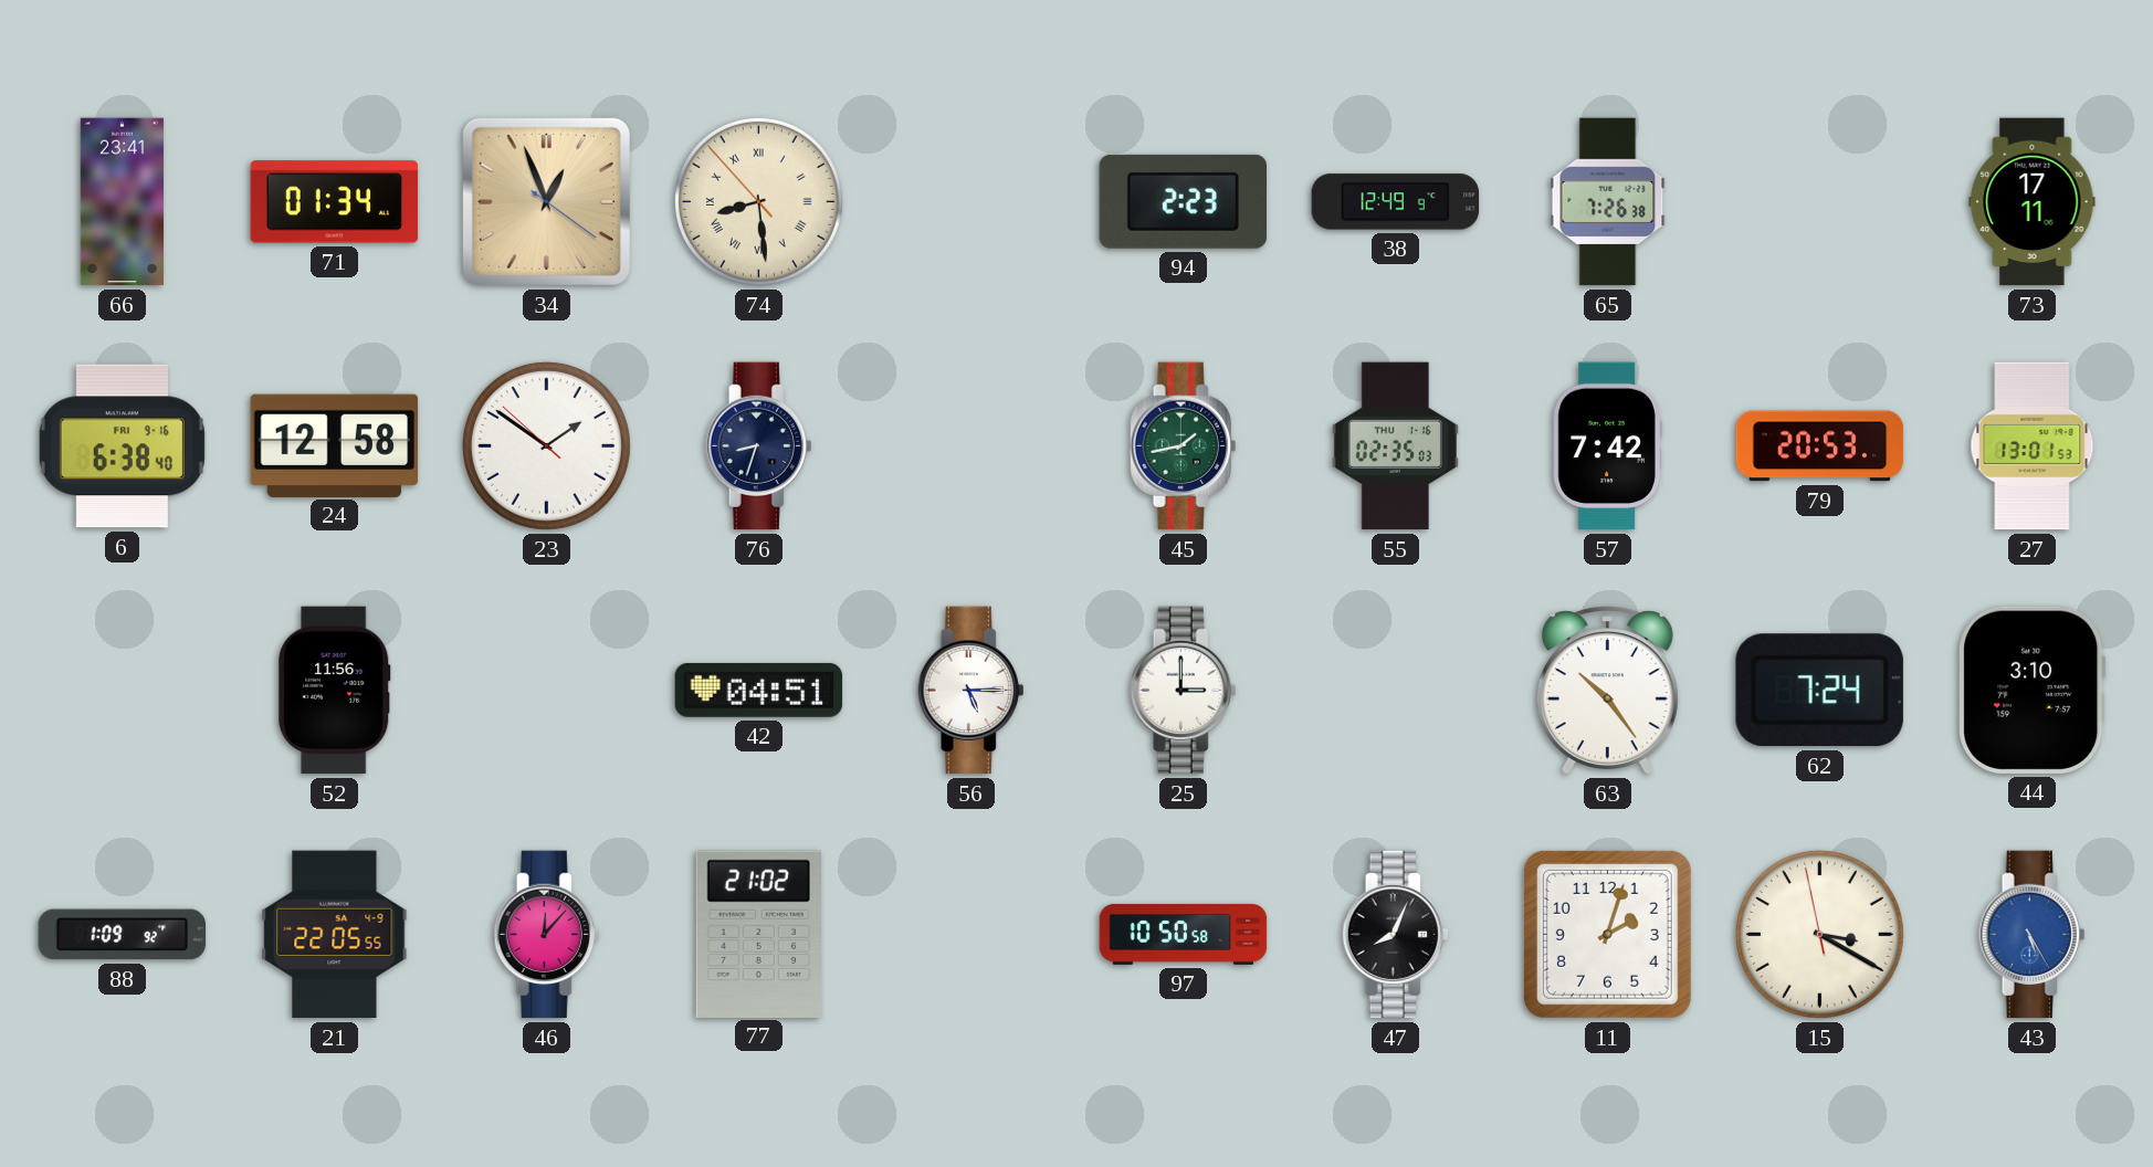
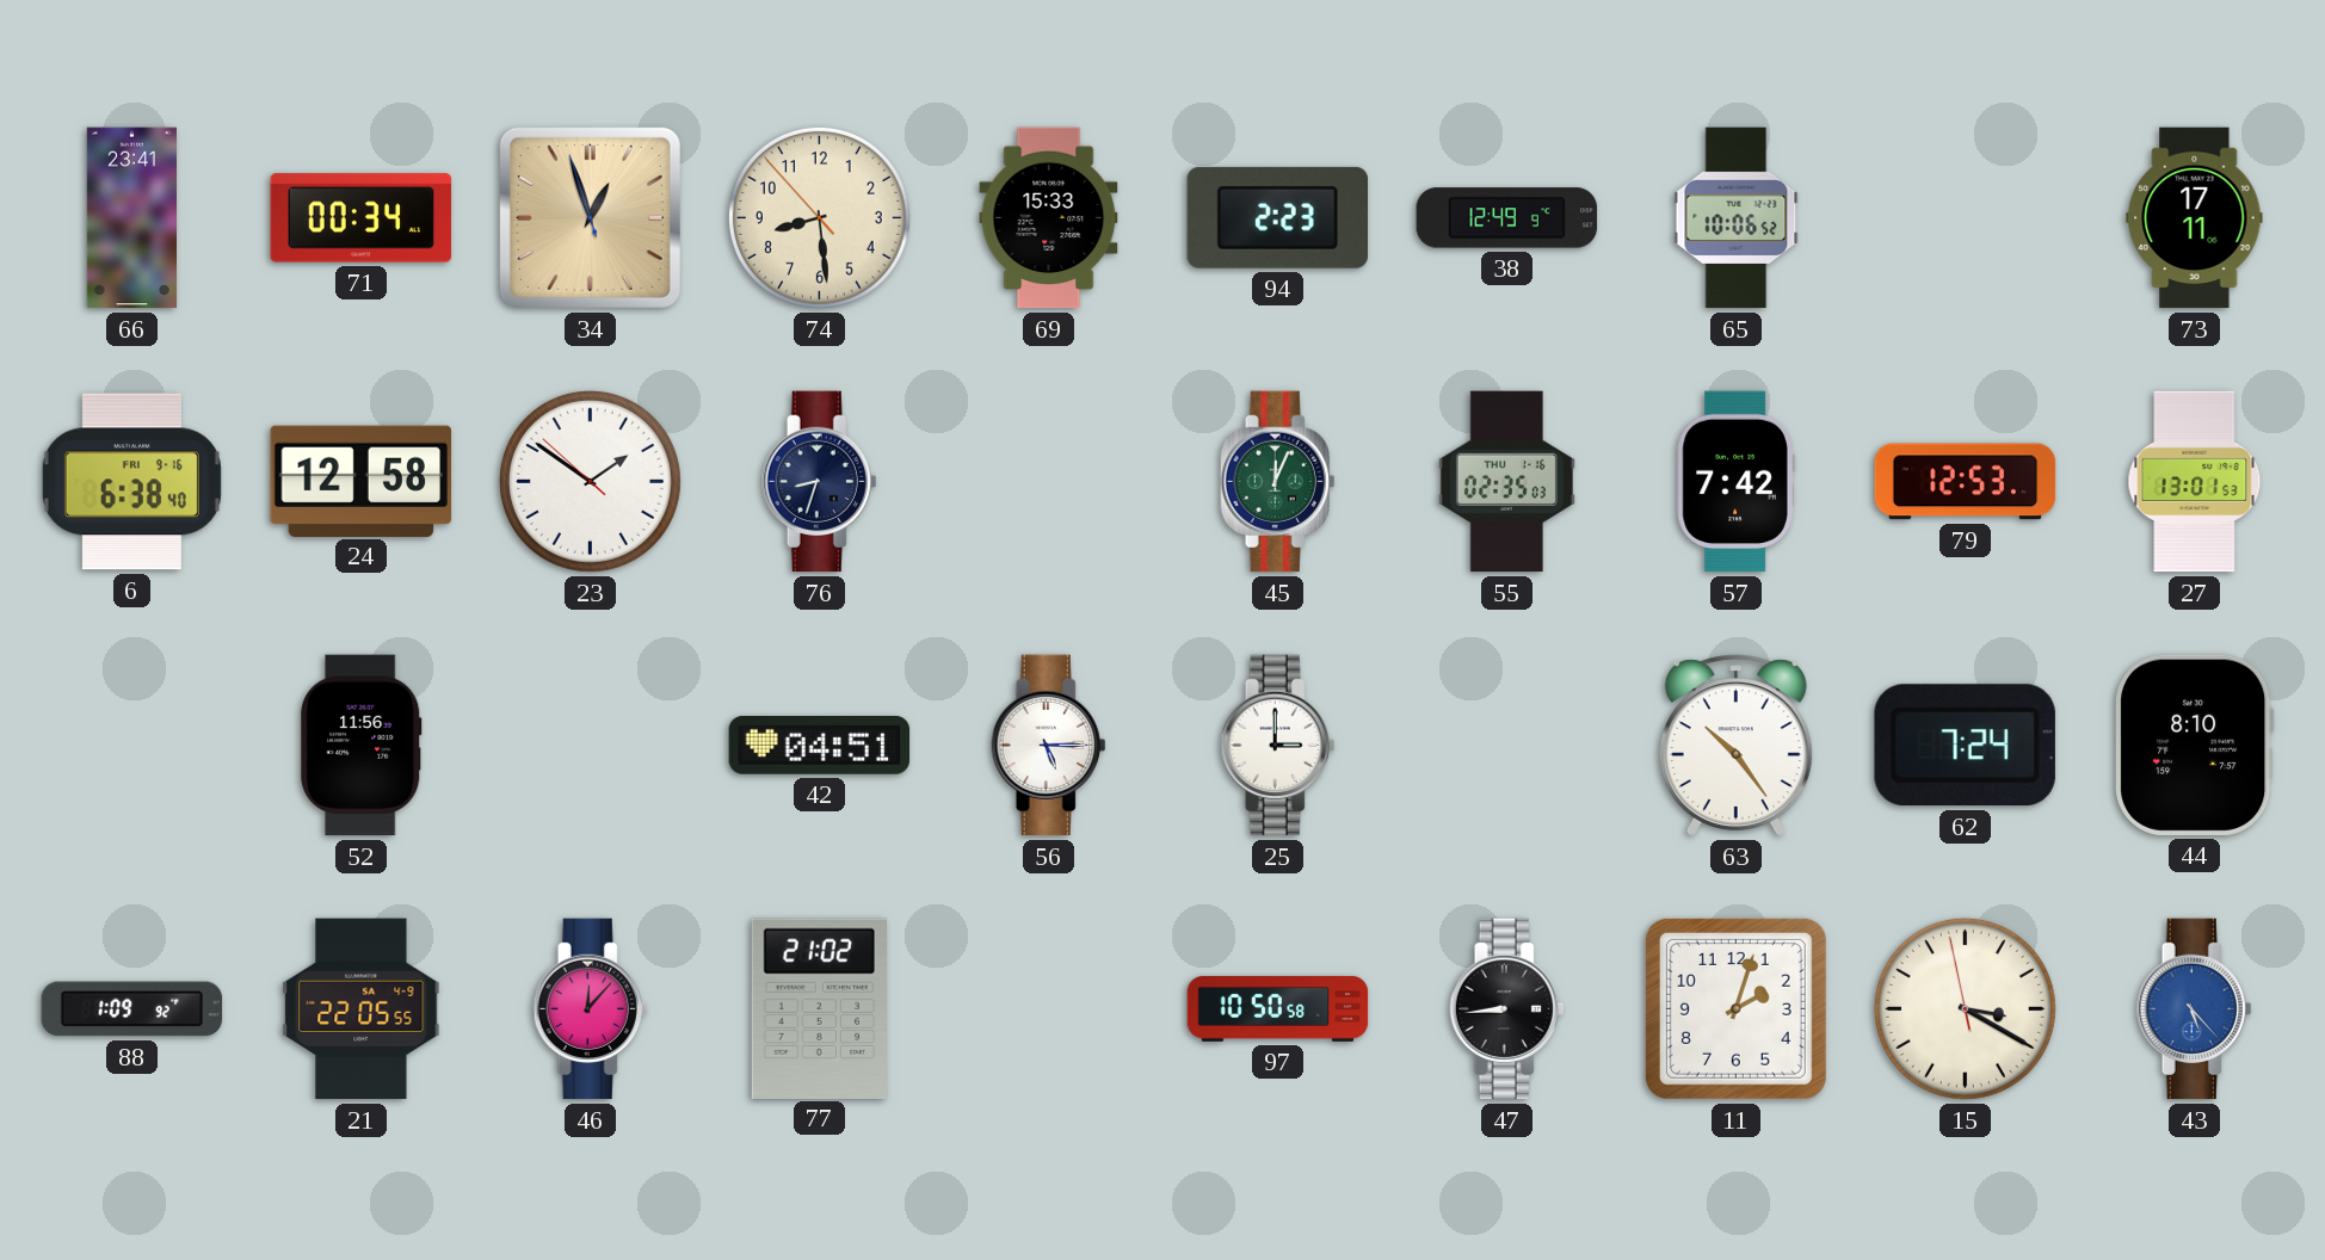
71: 01:34 -> 00:34 (362, 218)
34: 12:56:21 -> 12:56:57 (590, 217)
74 numerals: Roman -> Arabic (819, 217)
69: none -> 15:33 (1049, 218)
65: 7:26 -> 10:06 (1737, 218)
45: 1:43 -> 12:04 (1278, 482)
79: 20:53 -> 12:53 (1966, 482)
44: 3:10 -> 8:10 (2195, 745)
47: 8:04 -> 8:44 (1507, 1009)
43: 5:25 -> 5:23 (2195, 1009)
